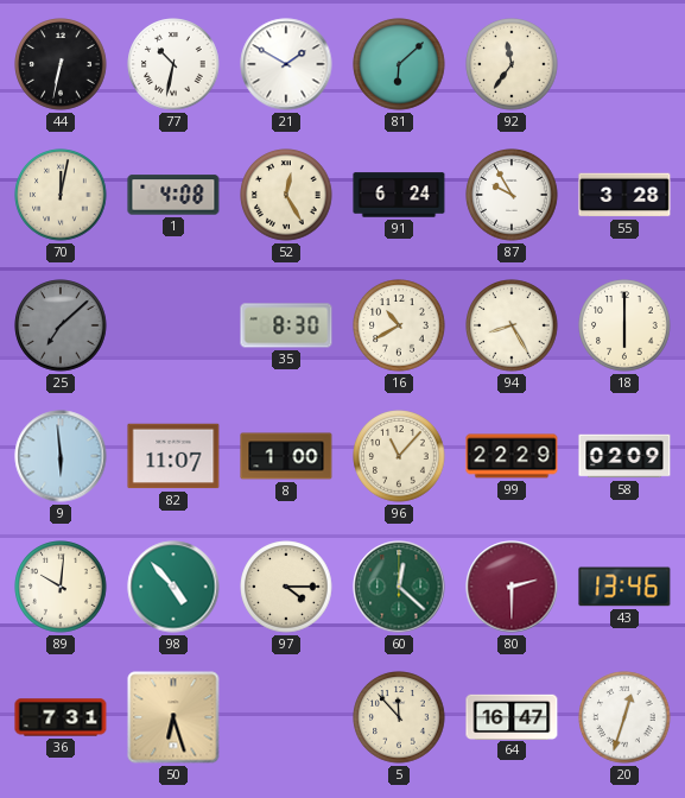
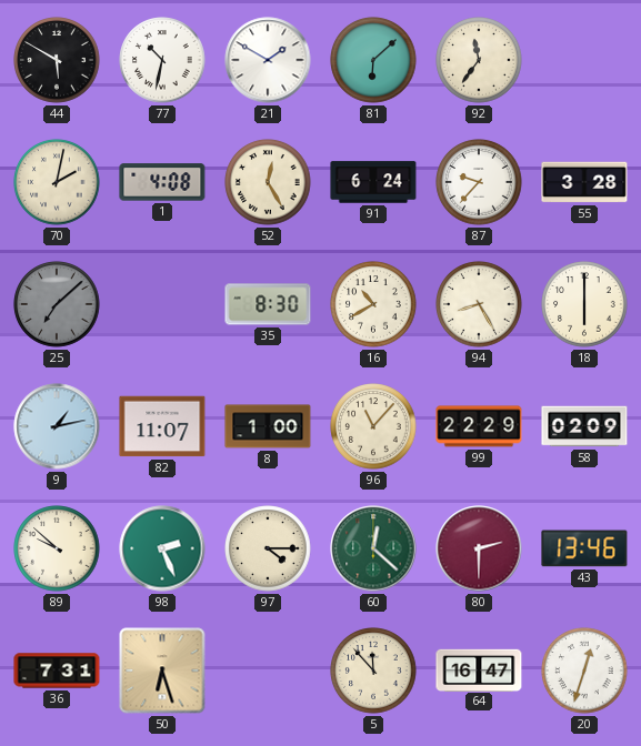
44: 6:32 -> 5:50 (57, 60)
70: 12:02 -> 2:02 (57, 182)
87: 9:55 -> 9:37 (479, 182)
9: 5:59 -> 1:13 (57, 426)
89: 10:01 -> 9:52 (57, 548)
98: 4:53 -> 2:26 (162, 548)
